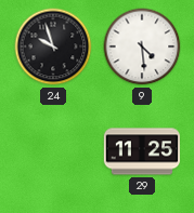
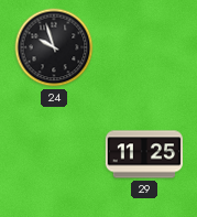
9: 4:29 -> none (142, 46)
